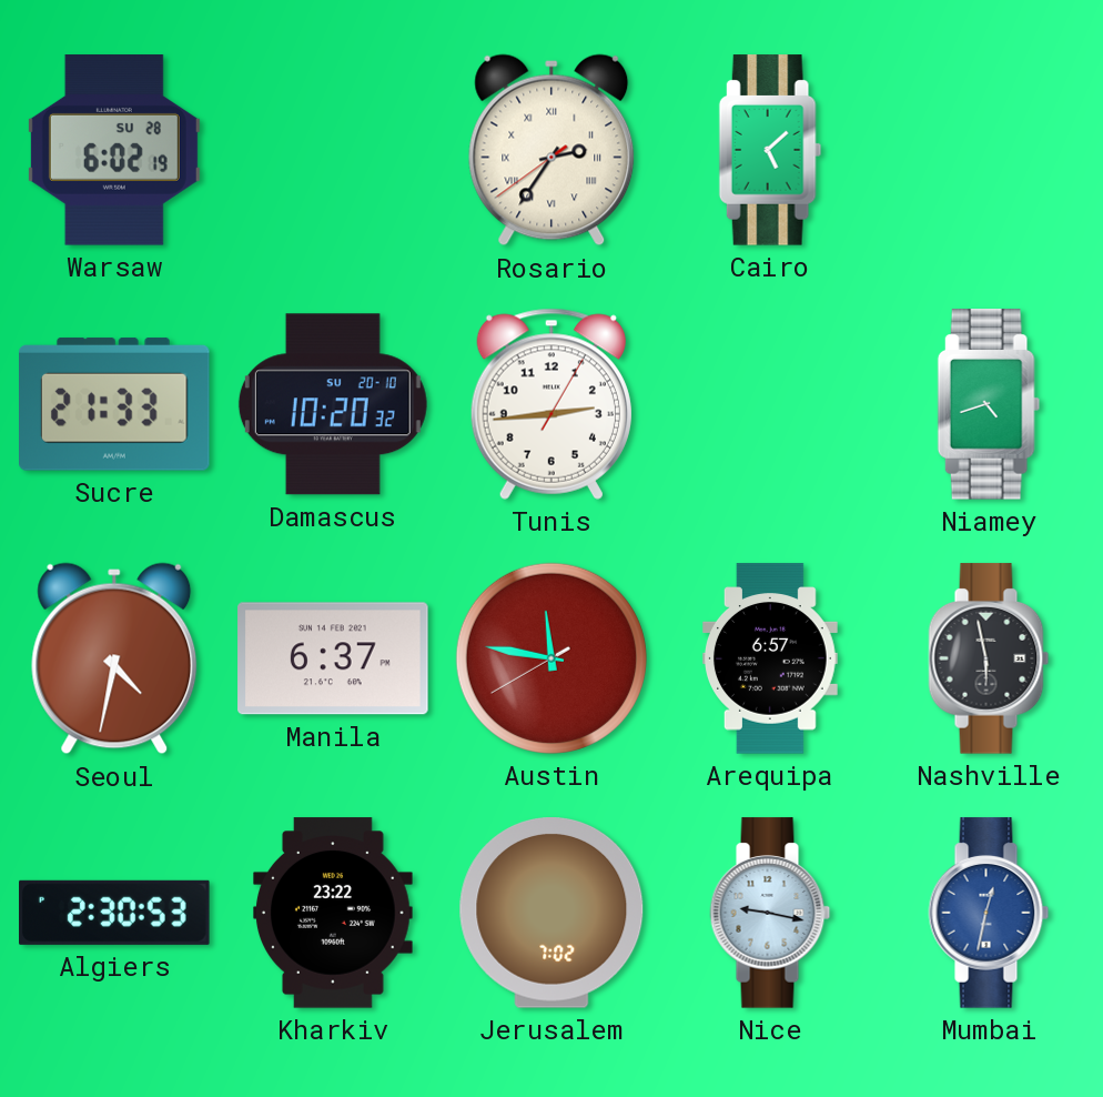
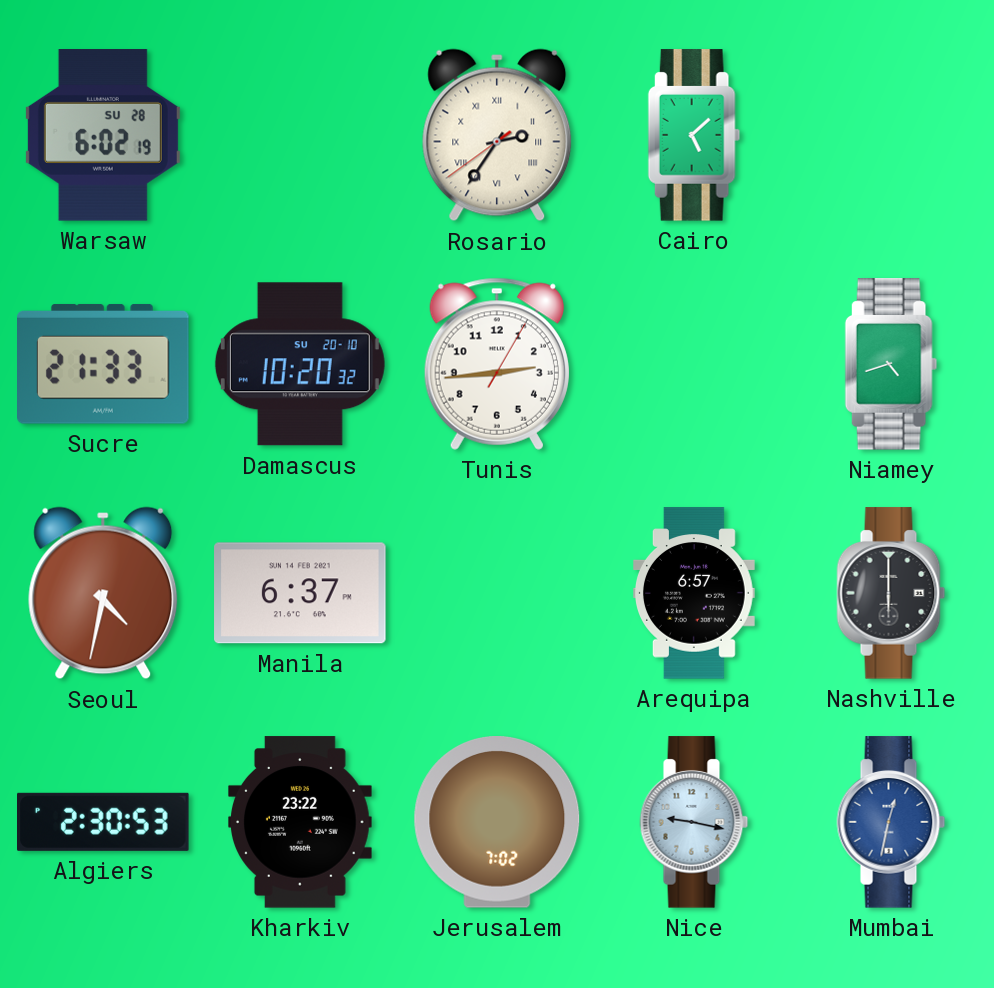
Austin: 11:46 -> none (551, 658)
Nashville: 5:58 -> 6:00 (891, 593)
